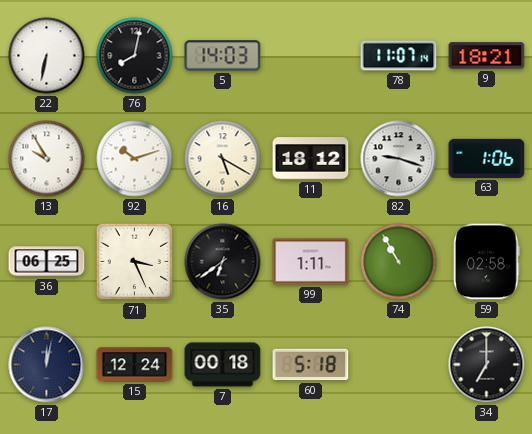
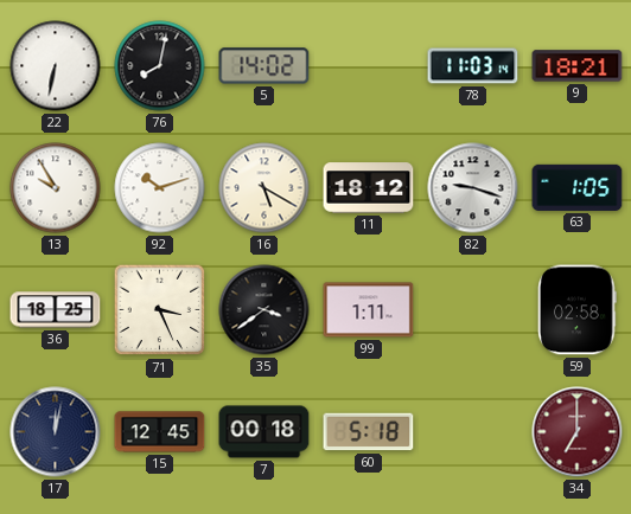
5: 14:03 -> 14:02 (264, 66)
78: 11:07 -> 11:03 (473, 66)
63: 1:06 -> 1:05 (578, 187)
36: 06:25 -> 18:25 (56, 310)
35: 6:39 -> 3:39 (264, 310)
74: 10:55 -> none (399, 262)
15: 12:24 -> 12:45 (160, 432)
34 dial: black -> burgundy (578, 432)
